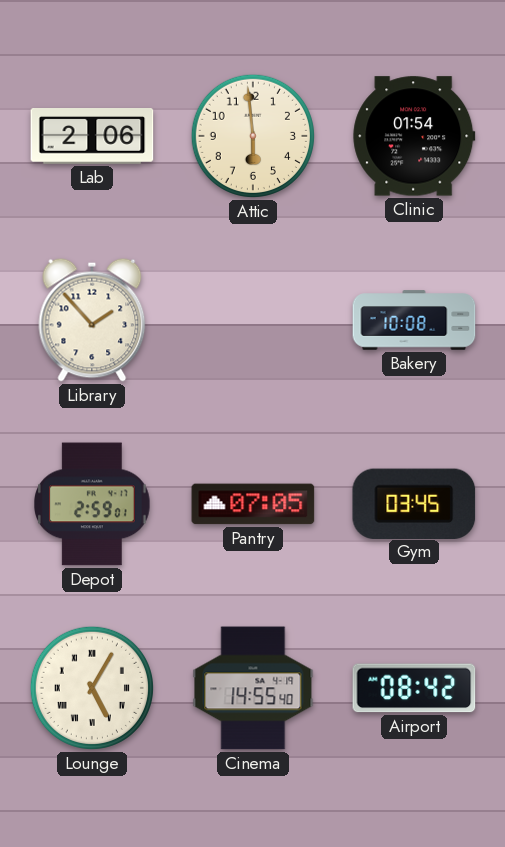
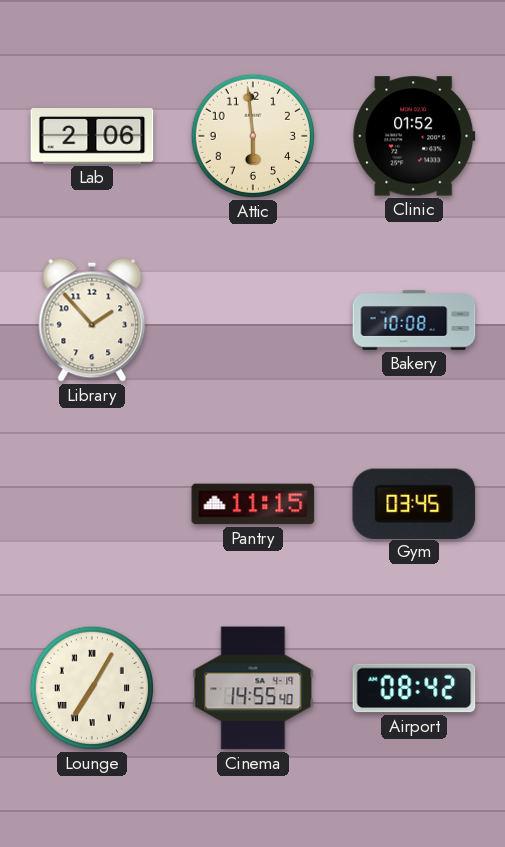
Clinic: 01:54 -> 01:52 (414, 136)
Depot: 2:59 -> none (93, 504)
Pantry: 07:05 -> 11:15 (253, 504)
Lounge: 5:05 -> 7:05 (92, 688)
